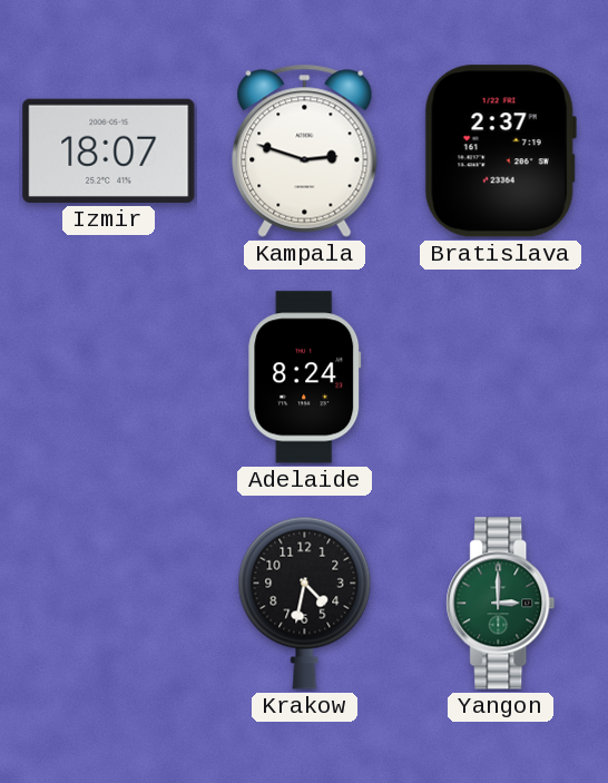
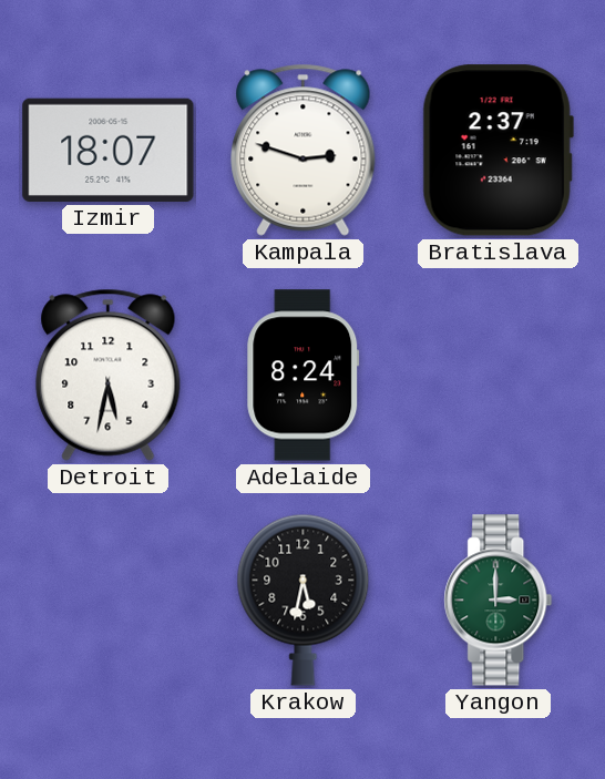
Detroit: none -> 5:32 (109, 375)
Krakow: 4:32 -> 5:32 (304, 599)
